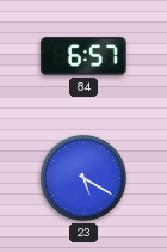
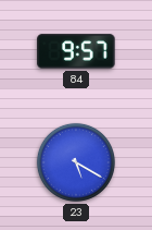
84: 6:57 -> 9:57 (76, 51)
